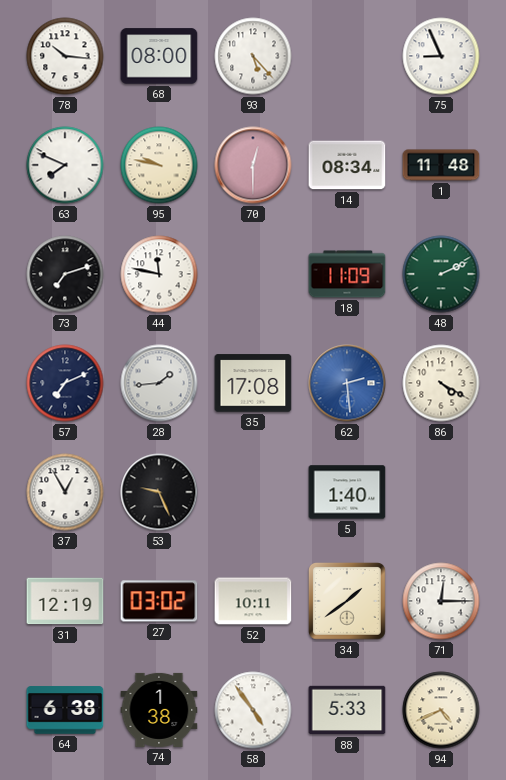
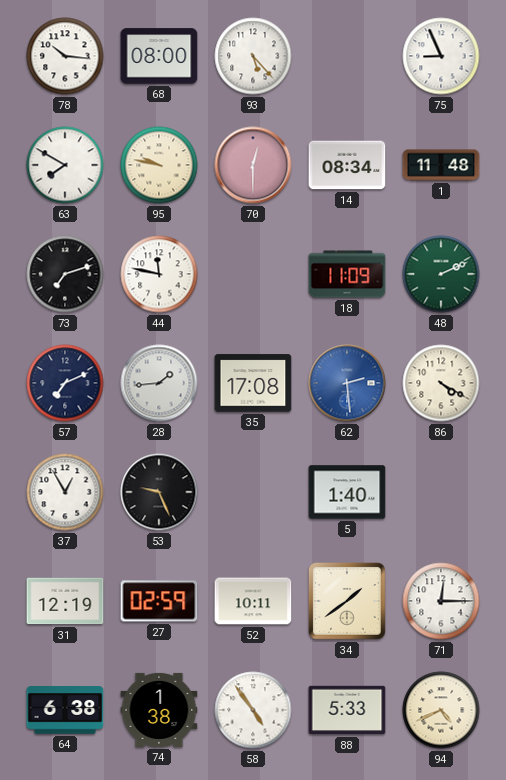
63: 7:49 -> 7:50 (65, 165)
27: 03:02 -> 02:59 (159, 601)
